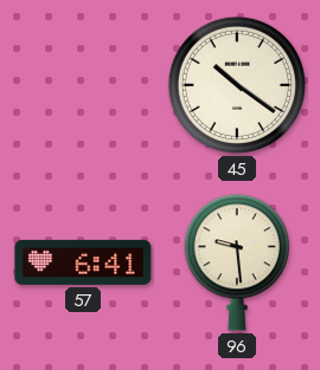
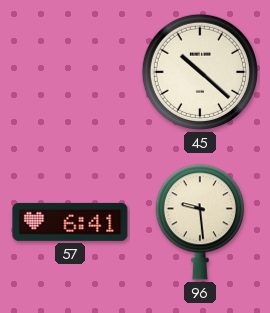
45: 10:21 -> 10:22 (200, 72)
